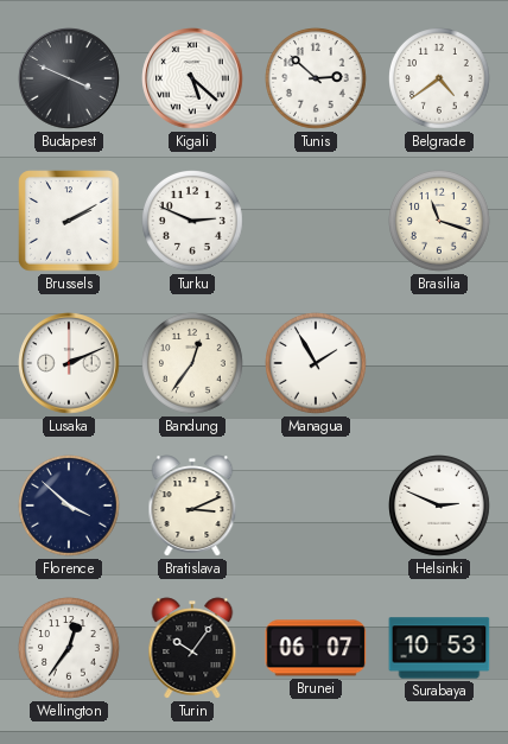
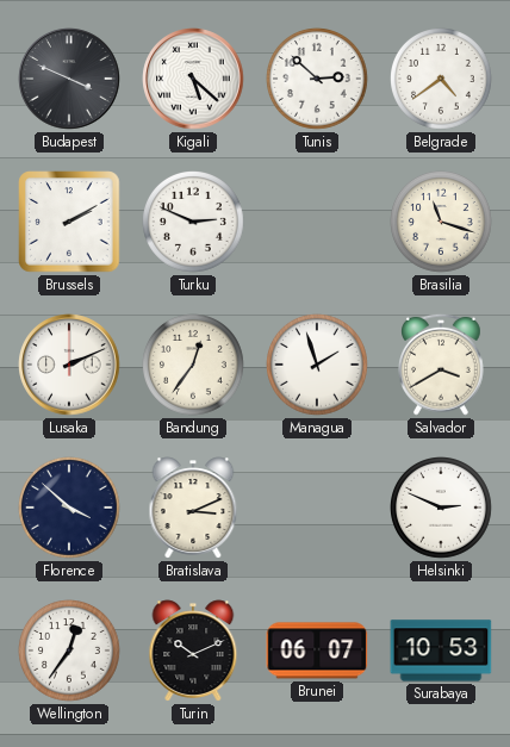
Managua: 1:55 -> 1:57 (318, 366)
Salvador: none -> 3:40 (442, 365)
Turin: 10:06 -> 10:11 (193, 650)
